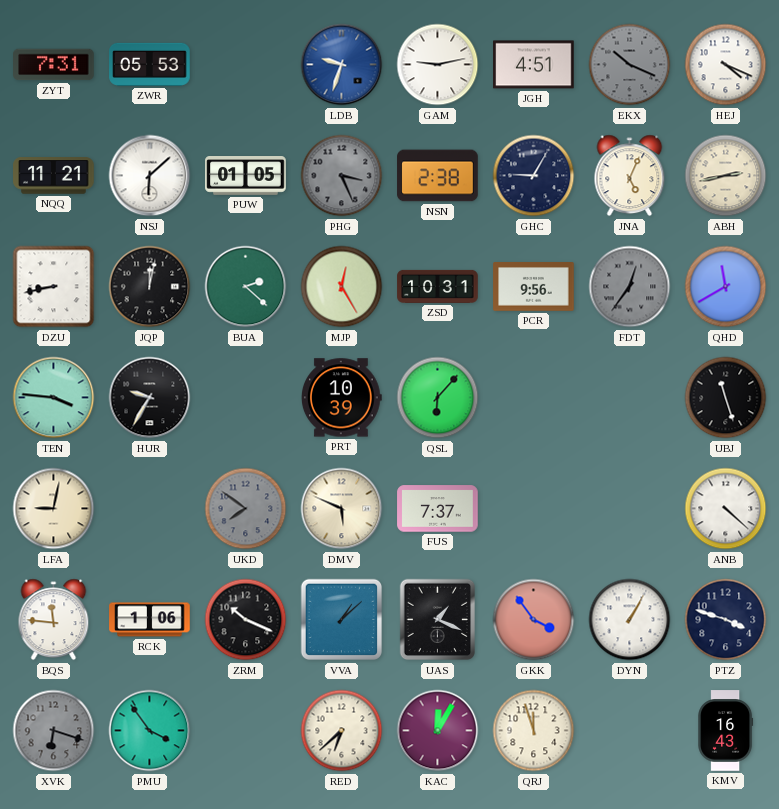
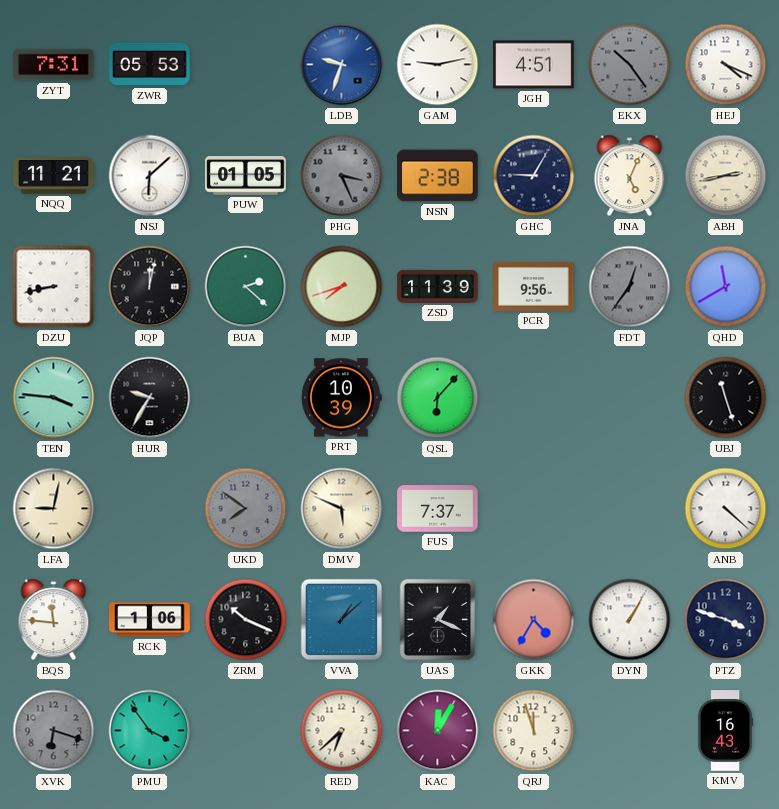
EKX: 10:19 -> 10:24 (630, 65)
MJP: 12:25 -> 7:42 (342, 287)
ZSD: 10:31 -> 11:39 (438, 286)
GKK: 3:54 -> 4:35 (534, 620)
